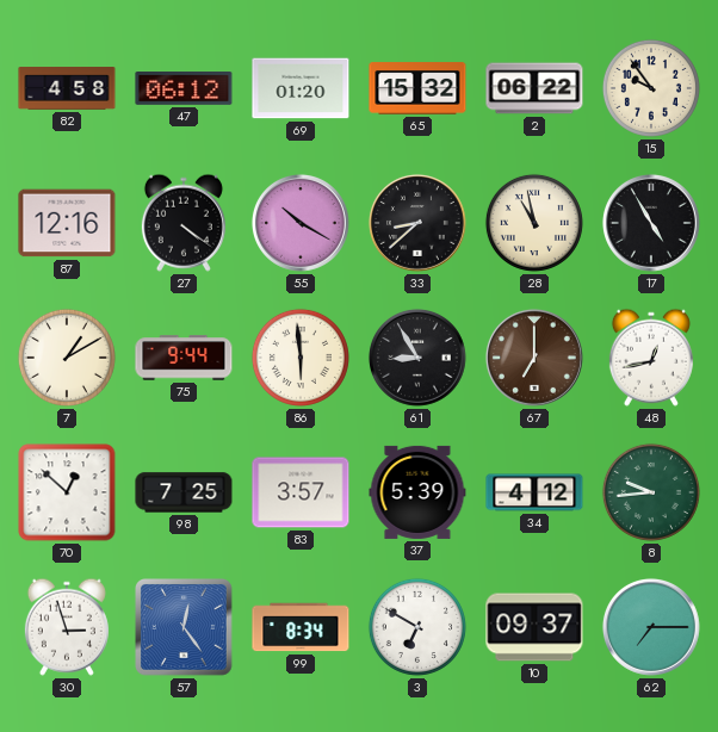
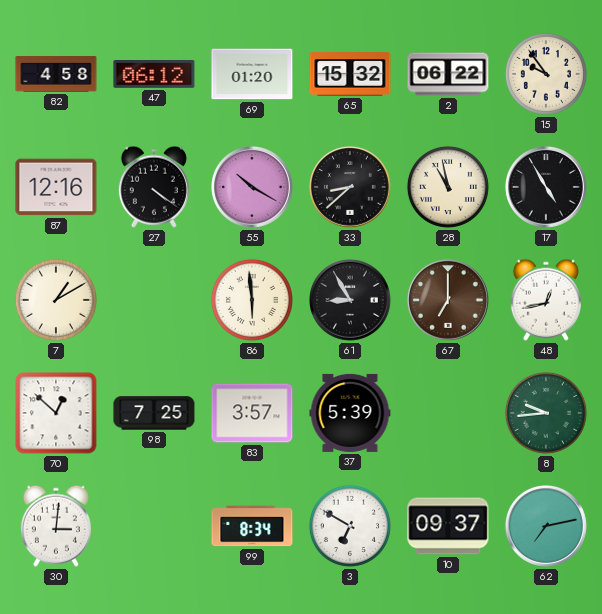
75: 9:44 -> none (184, 358)
34: 4:12 -> none (534, 492)
30: 2:57 -> 3:01 (56, 526)
57: 12:24 -> none (185, 628)
62: 7:15 -> 7:13 (546, 526)
